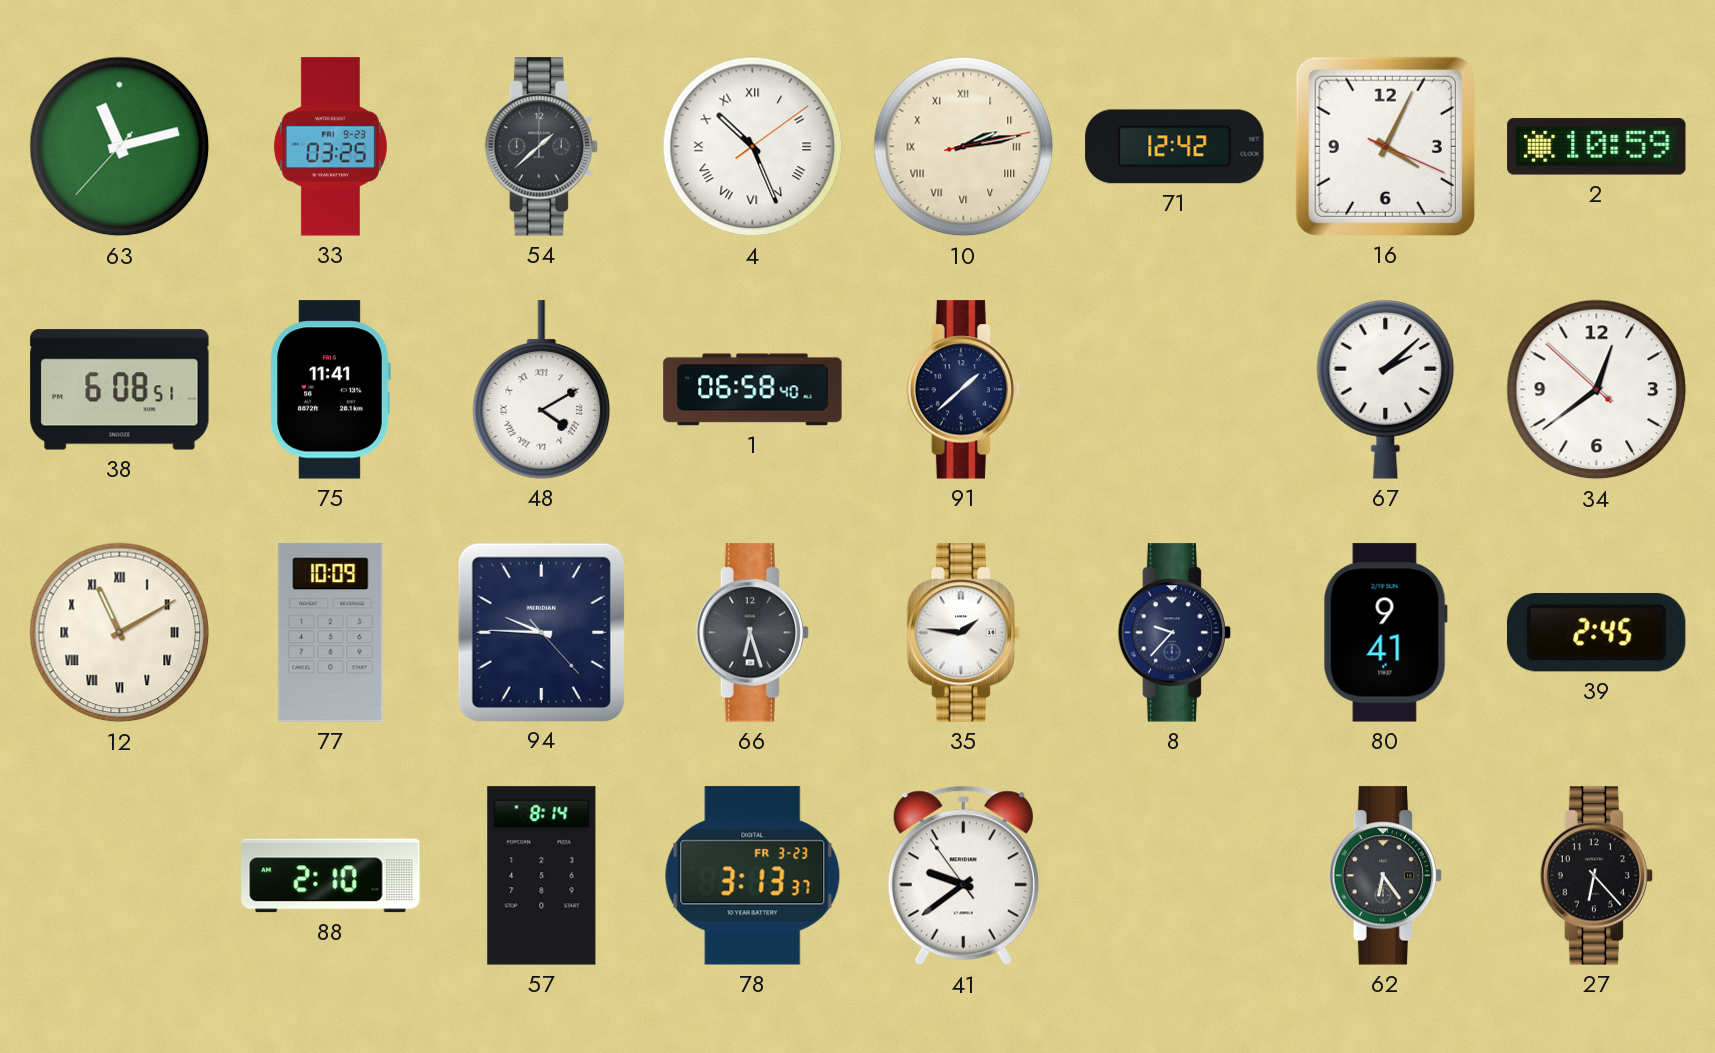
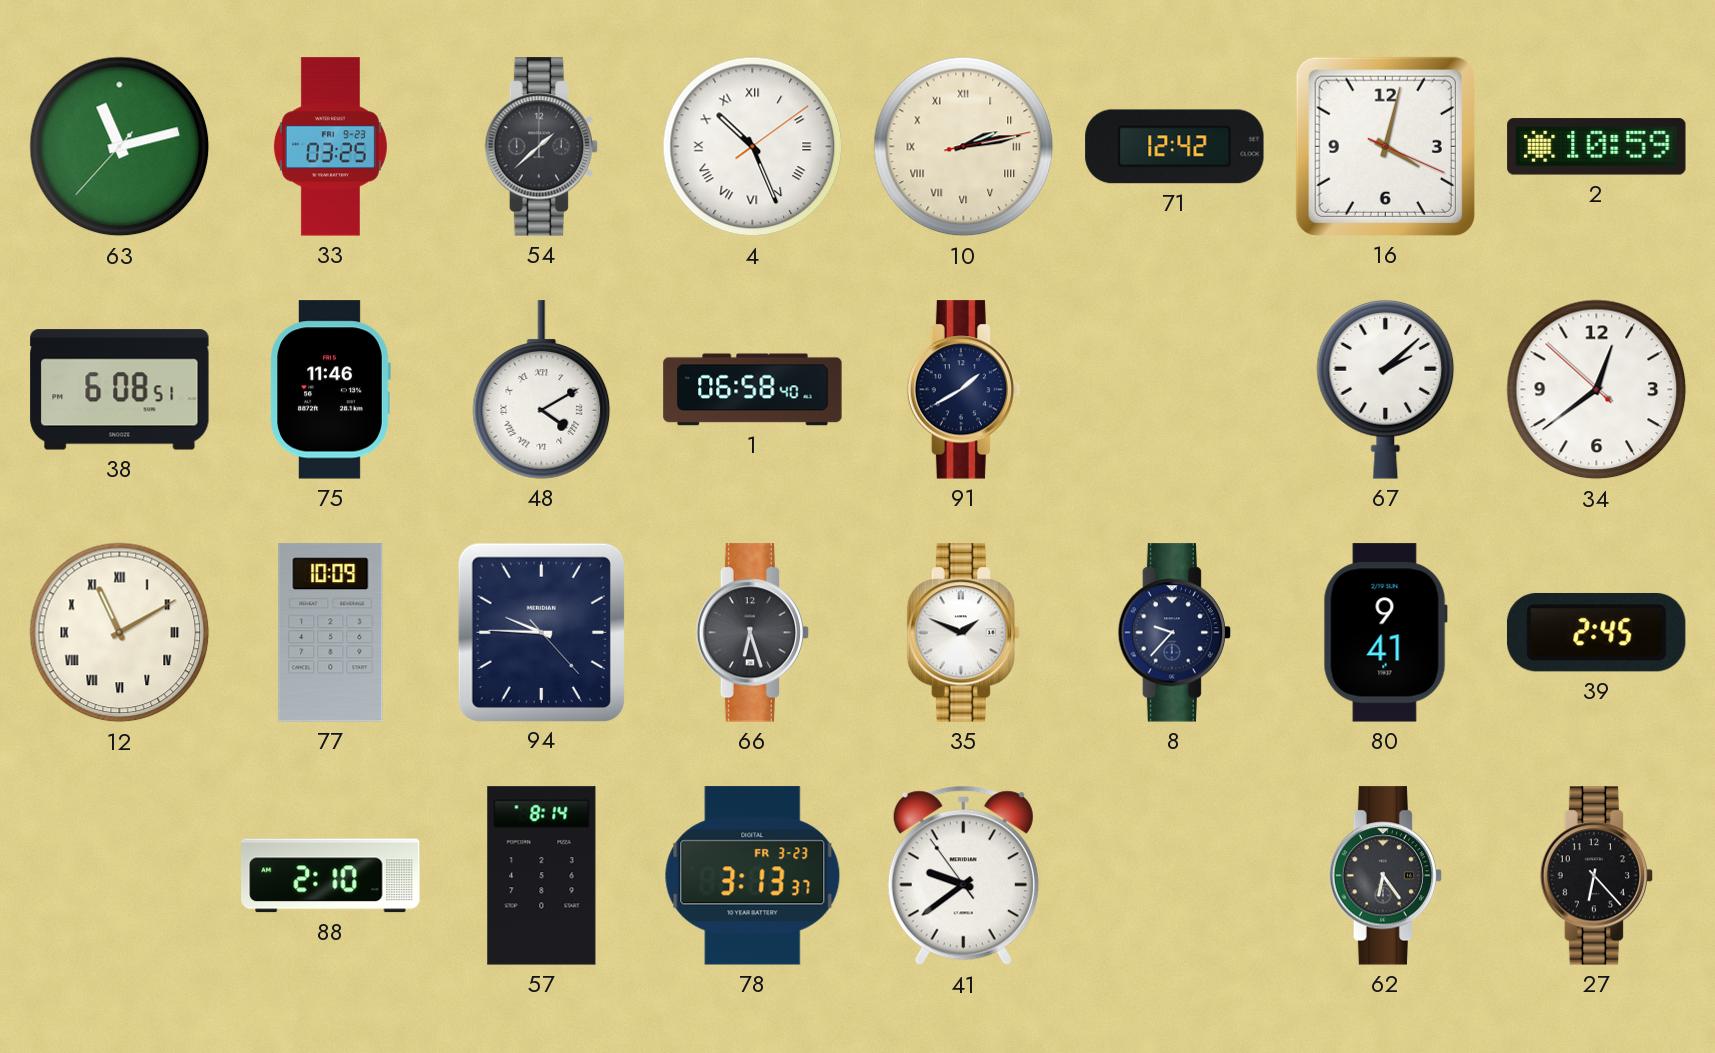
16: 4:04 -> 4:02 (1385, 146)
75: 11:41 -> 11:46 (330, 390)
91: 1:38 -> 1:40 (964, 390)
35: 1:46 -> 1:49 (964, 633)
